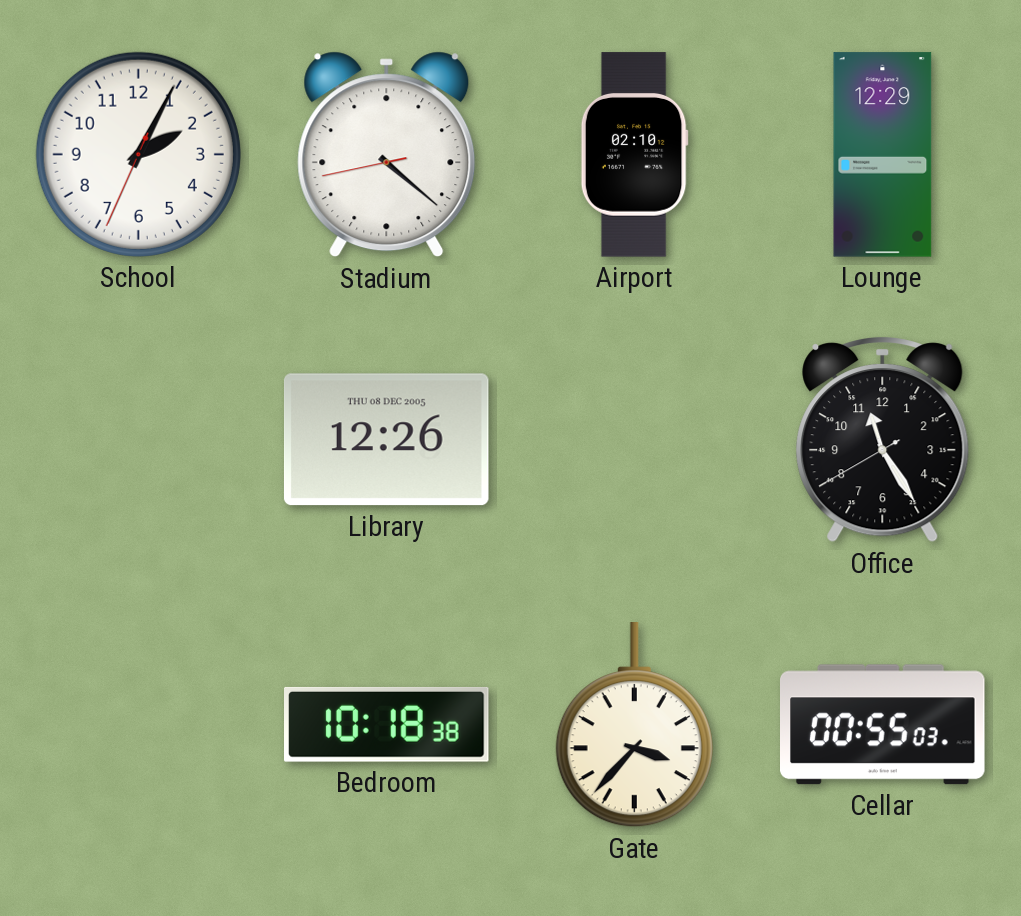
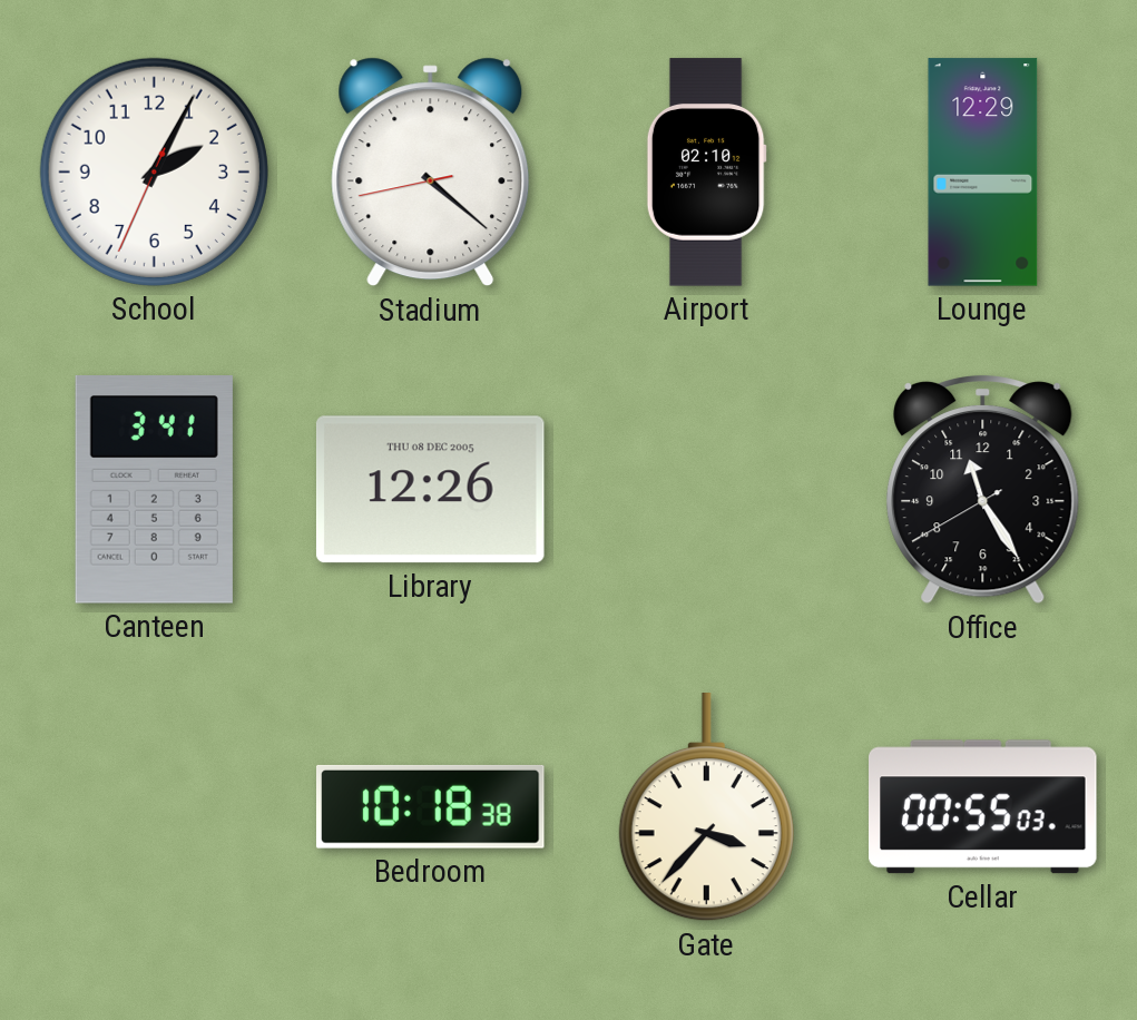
Canteen: none -> 3:41 (154, 490)
